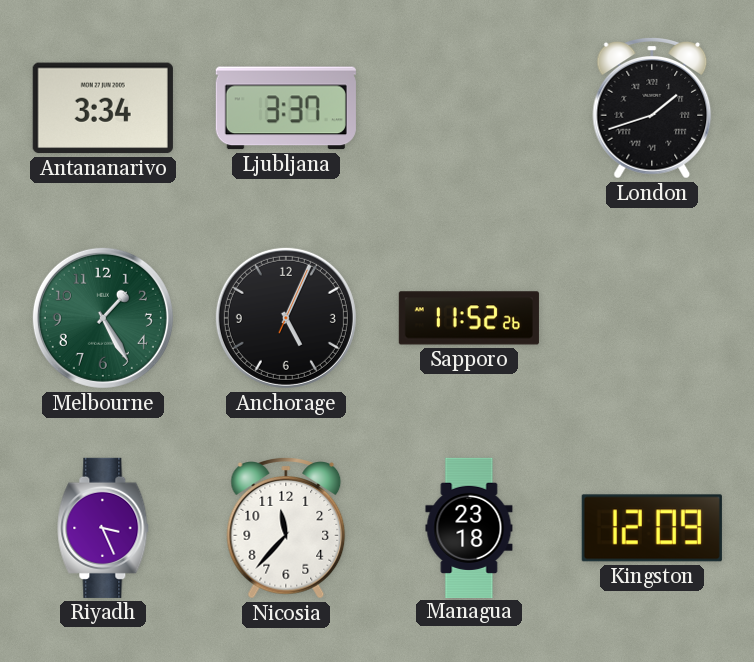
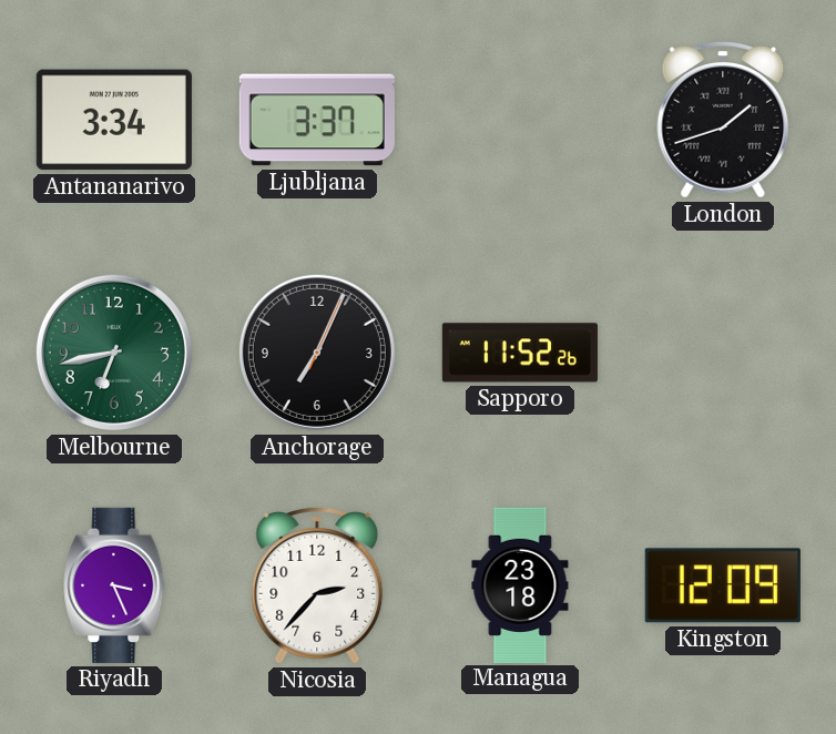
Melbourne: 1:25 -> 6:43 (114, 353)
Anchorage: 5:04 -> 7:04 (317, 353)
Nicosia: 11:37 -> 2:37 (317, 585)
